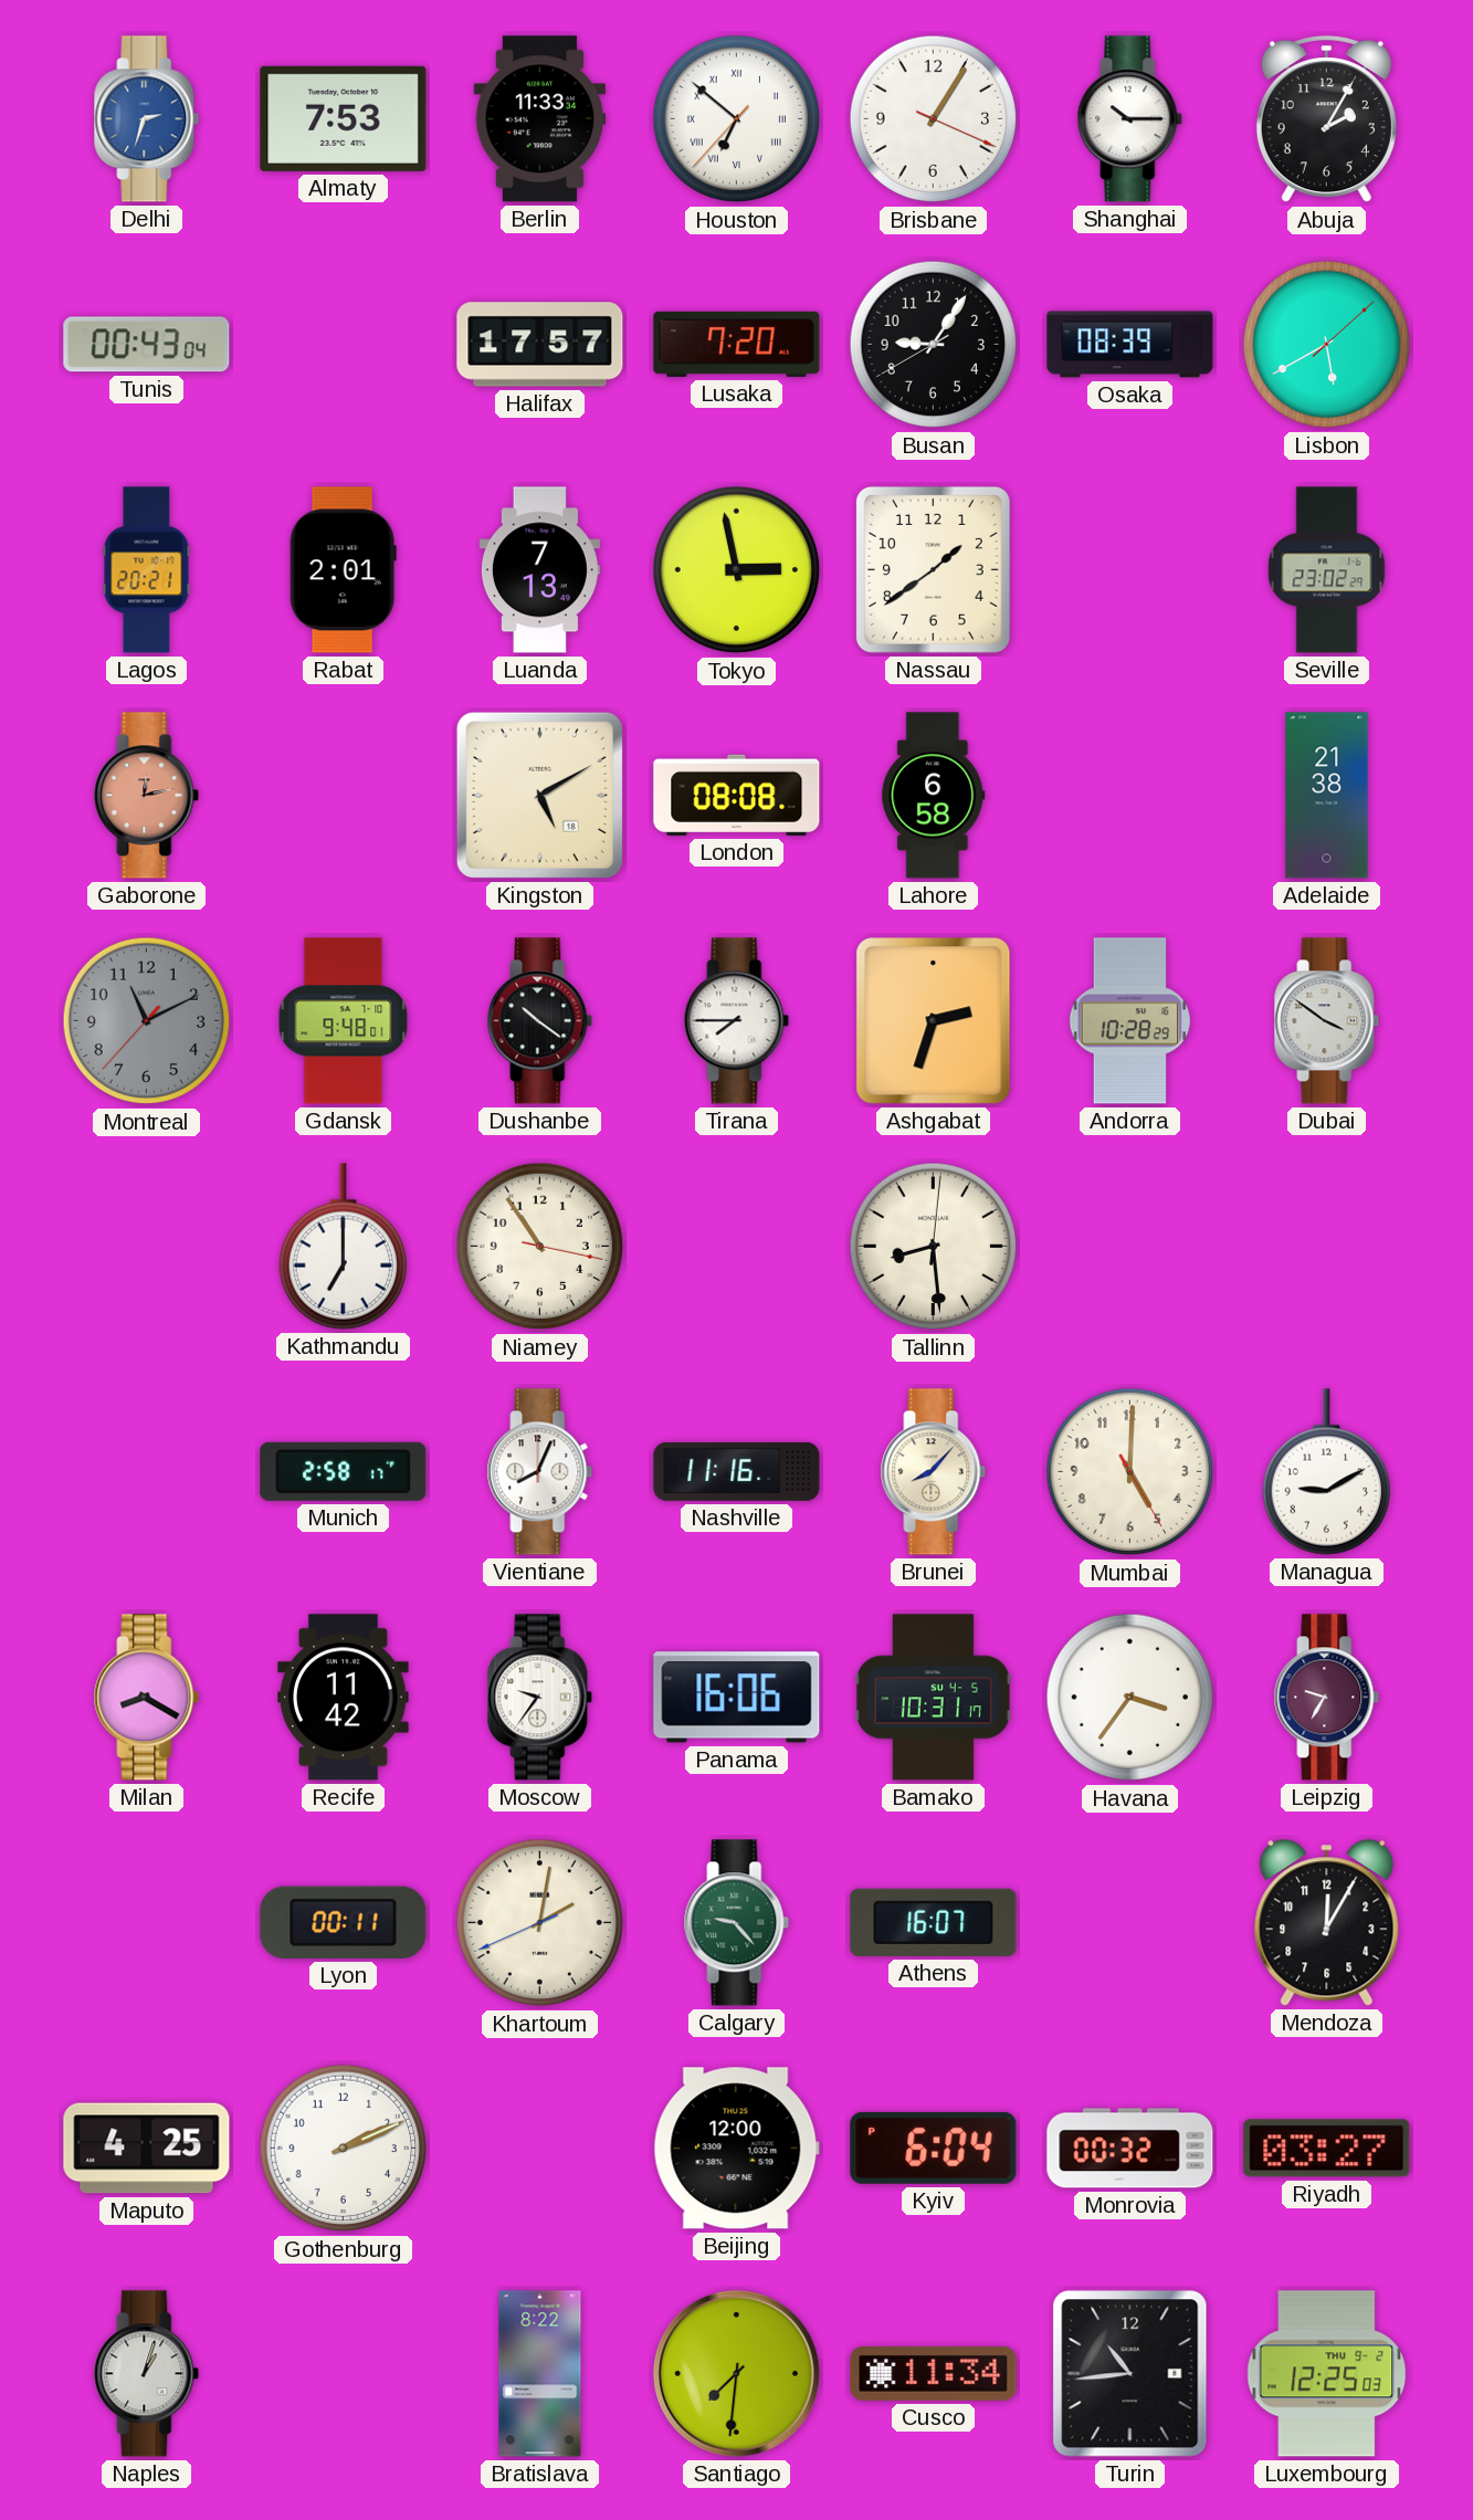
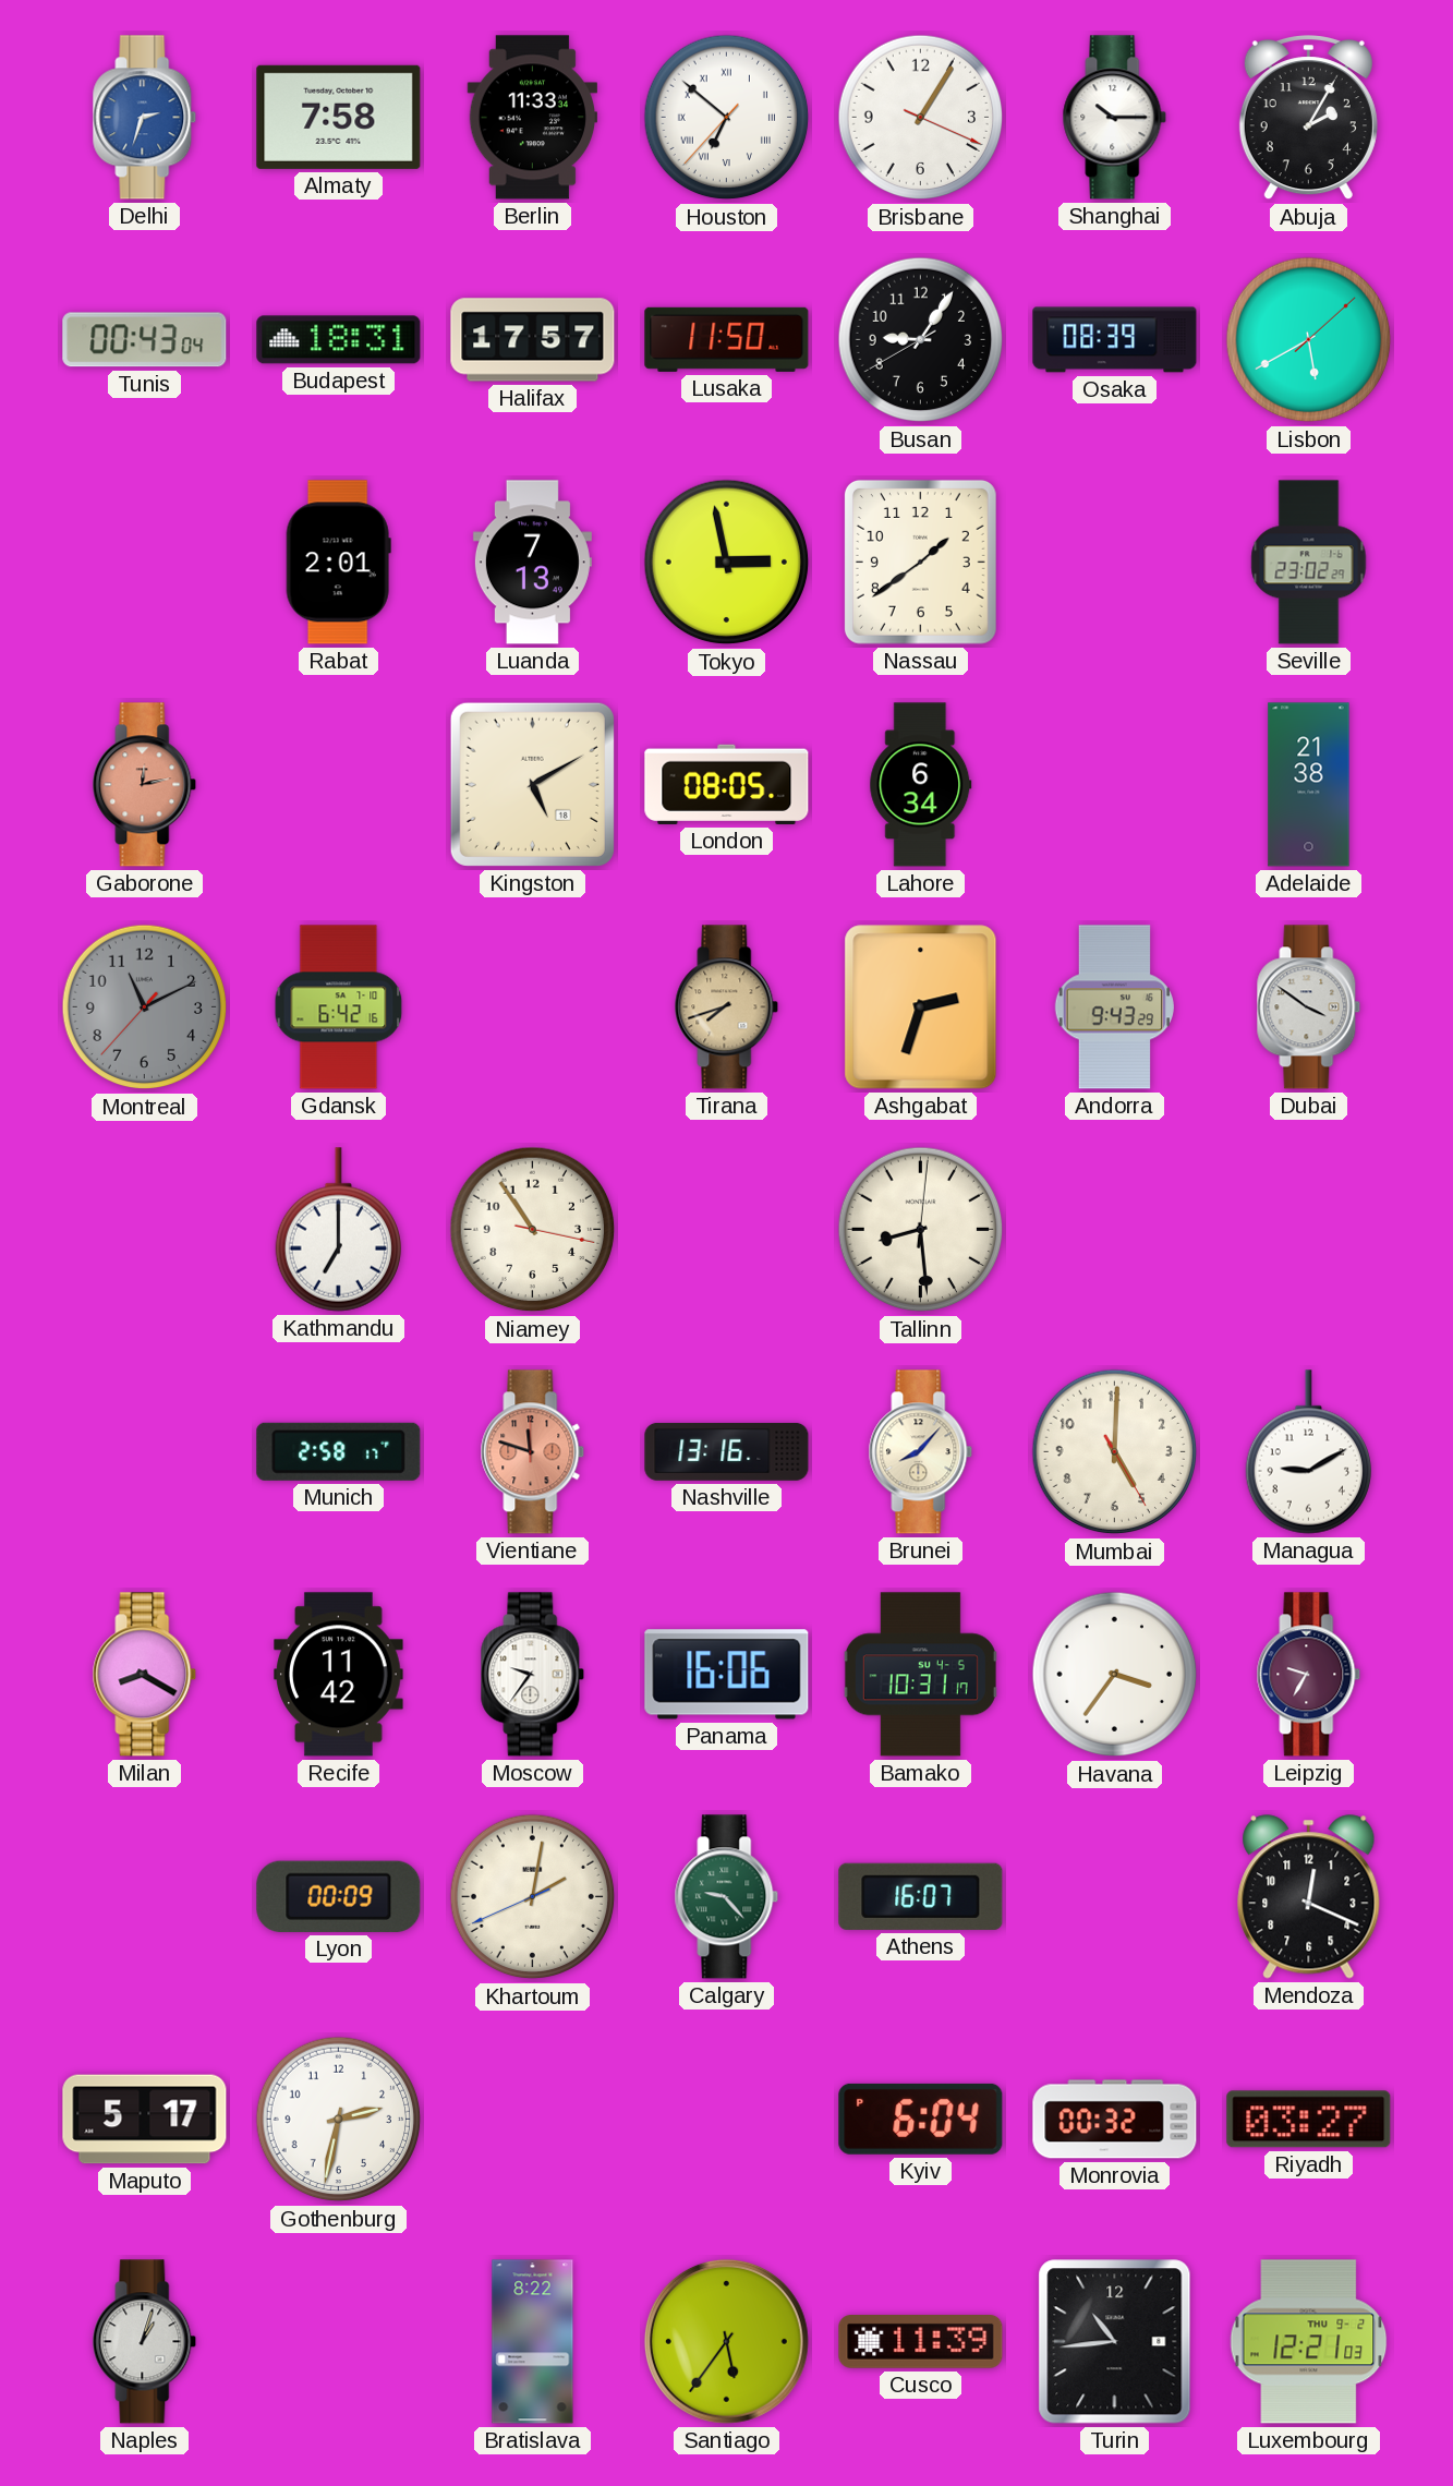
Almaty: 7:53 -> 7:58 (339, 117)
Budapest: none -> 18:31 (339, 340)
Lusaka: 7:20 -> 11:50 (727, 339)
Lagos: 20:21 -> none (147, 570)
London: 08:08 -> 08:05 (727, 784)
Lahore: 6:58 -> 6:34 (921, 785)
Gdansk: 9:48 -> 6:42 (339, 1007)
Dushanbe: 10:21 -> none (540, 1021)
Tirana: 7:45 -> 7:42 (727, 1007)
Tirana dial: white -> champagne (727, 1007)
Andorra: 10:28 -> 9:43 (1114, 1007)
Vientiane: 8:04 -> 11:48 (533, 1452)
Vientiane dial: white -> salmon (533, 1452)
Nashville: 11:16 -> 13:16 (727, 1451)
Lyon: 00:11 -> 00:09 (339, 1896)
Mendoza: 12:05 -> 12:19 (1309, 1897)
Maputo: 4:25 -> 5:17 (145, 2120)
Gothenburg: 2:11 -> 2:32 (339, 2120)
Beijing: 12:00 -> none (736, 2149)
Santiago: 7:31 -> 5:36 (726, 2341)
Cusco: 11:34 -> 11:39 (921, 2342)
Luxembourg: 12:25 -> 12:21 (1309, 2342)
